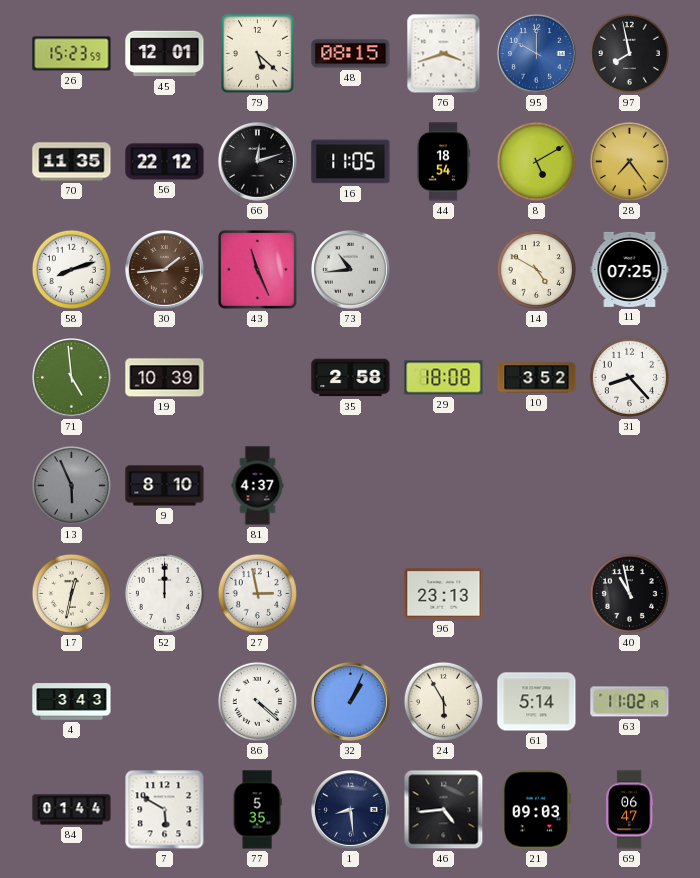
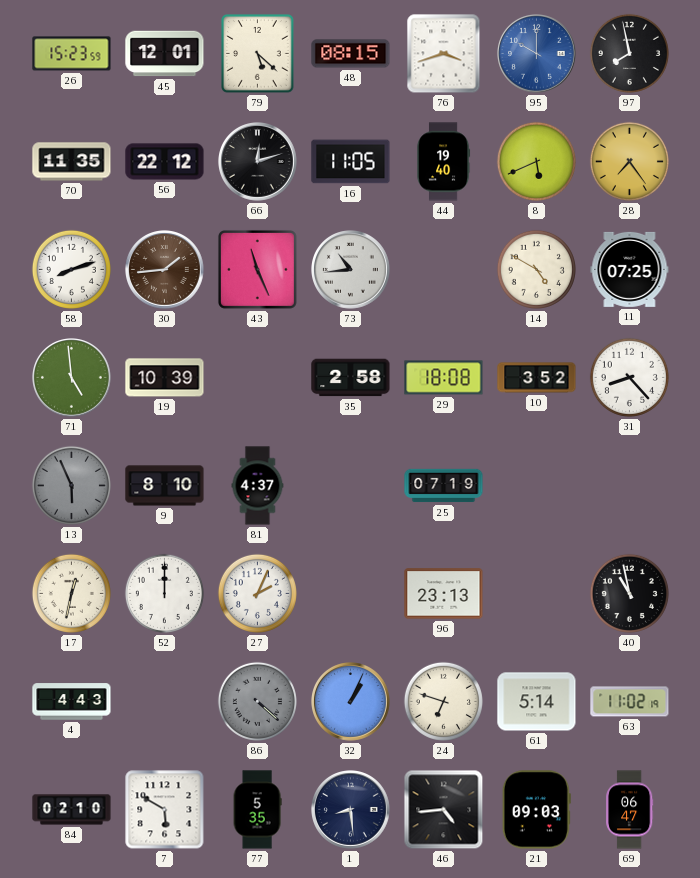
44: 18:54 -> 19:40 (444, 162)
8: 5:10 -> 5:41 (536, 161)
25: none -> 07:19 (444, 486)
27: 2:58 -> 2:04 (257, 593)
4: 3:43 -> 4:43 (72, 702)
86 dial: white -> grey (257, 701)
24: 5:55 -> 6:48 (443, 701)
84: 01:44 -> 02:10 (72, 810)
